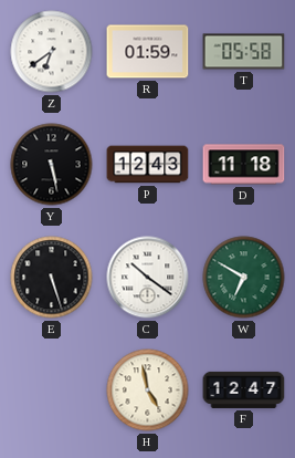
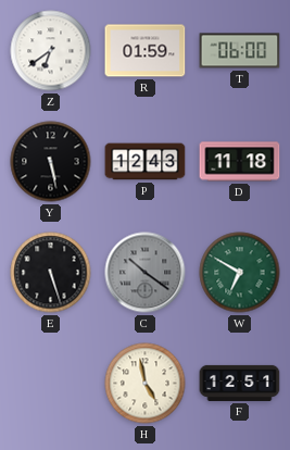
T: 05:58 -> 06:00 (240, 51)
C dial: white -> grey (146, 273)
F: 12:47 -> 12:51 (240, 383)
